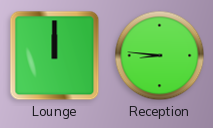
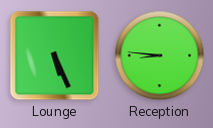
Lounge: 12:00 -> 5:26 (55, 56)
